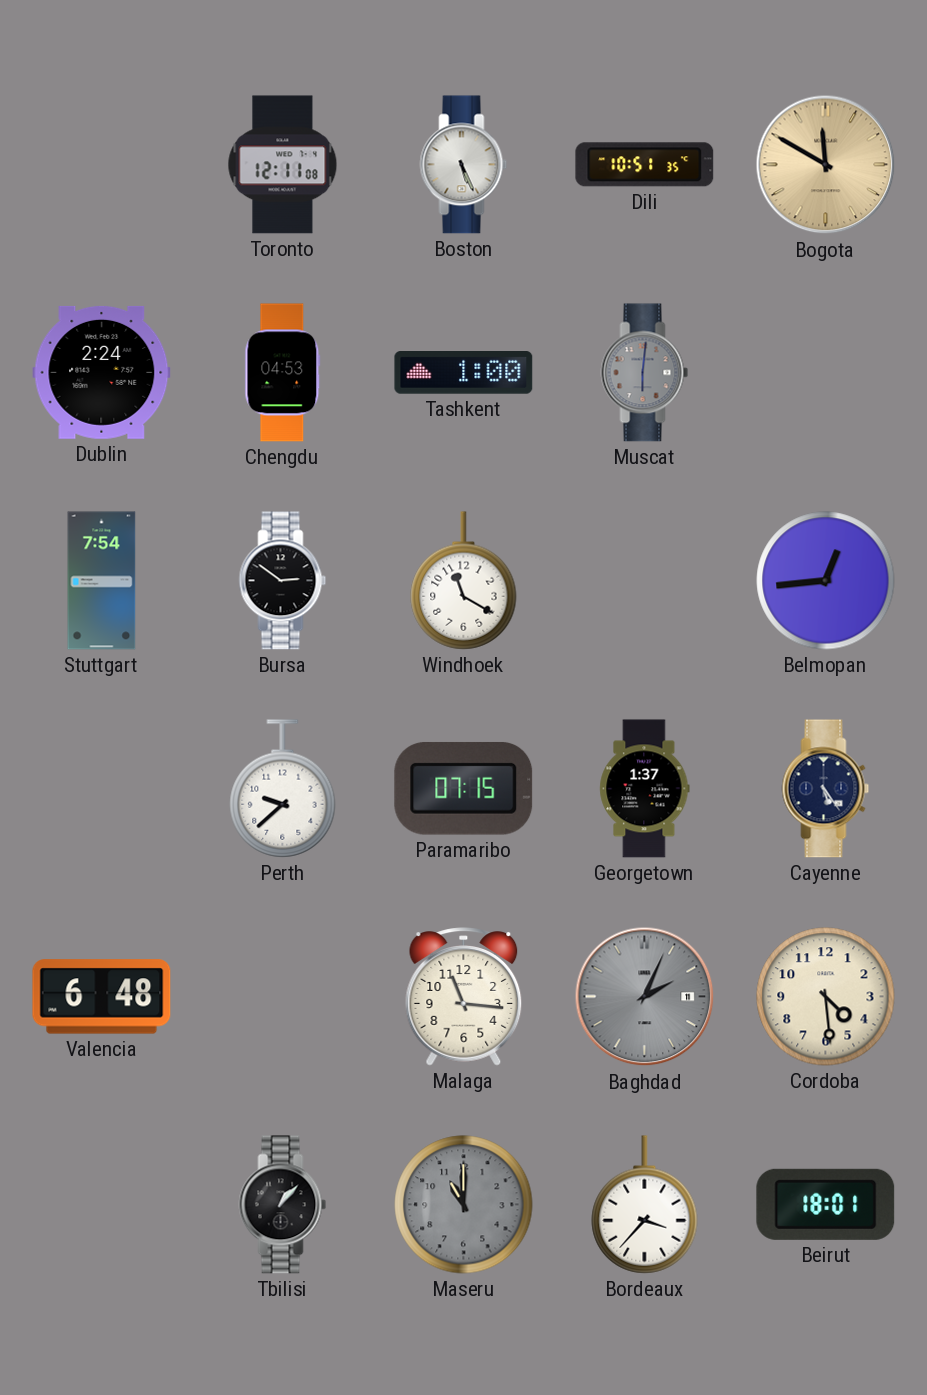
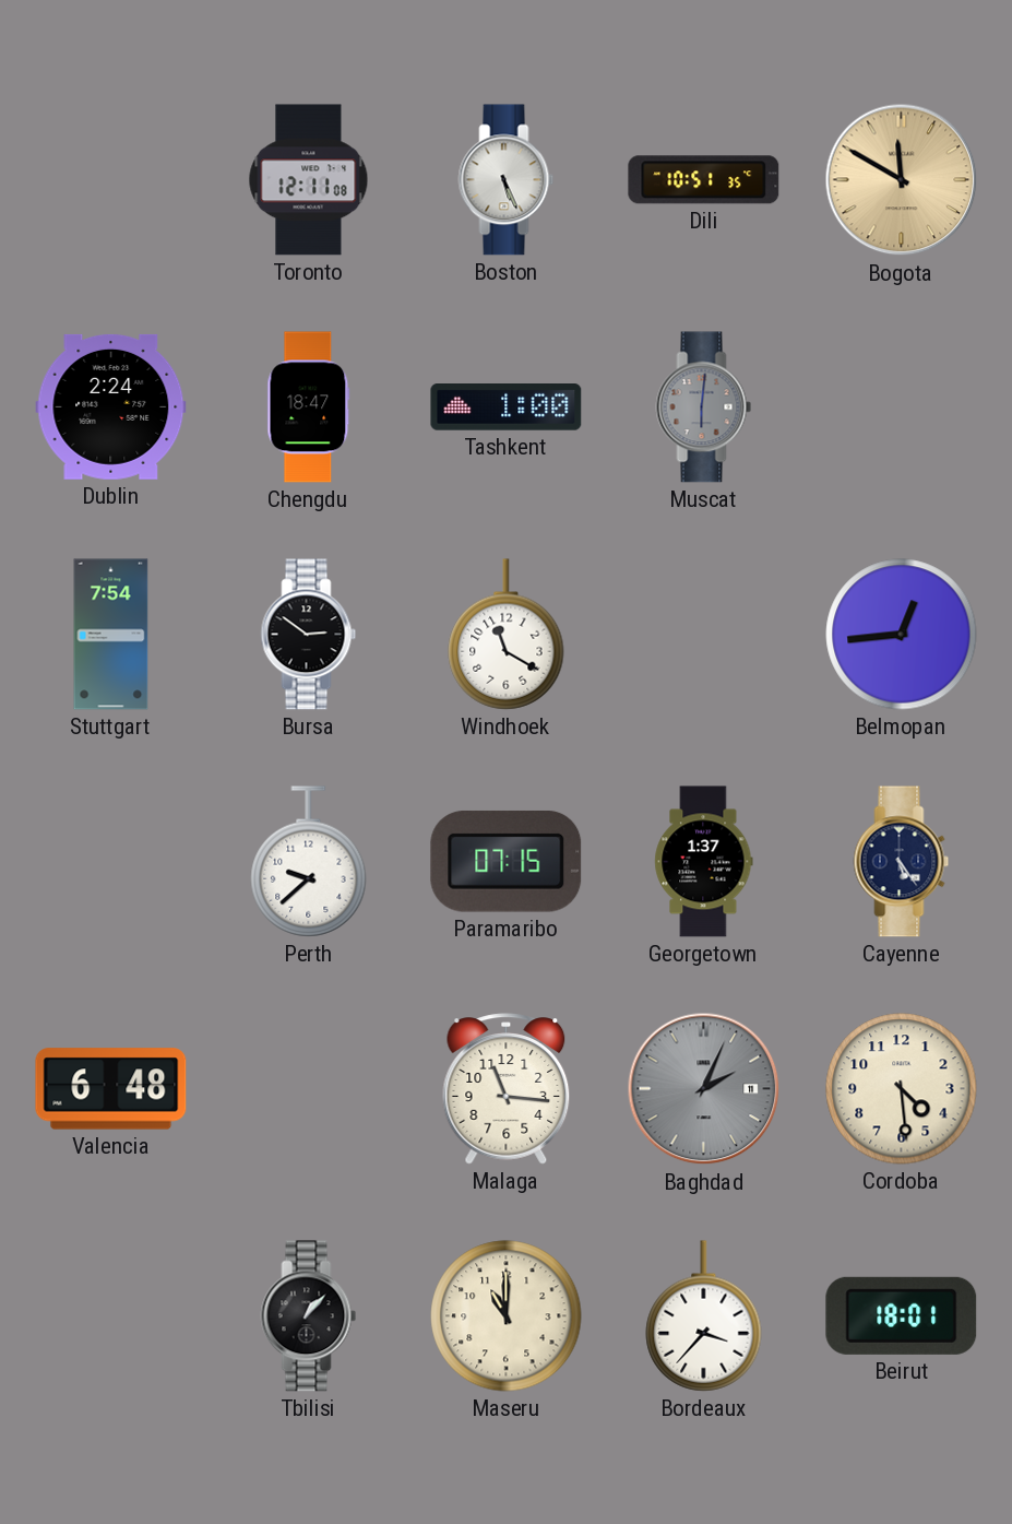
Chengdu: 04:53 -> 18:47 (309, 407)
Maseru dial: grey -> cream (507, 1316)
